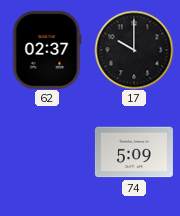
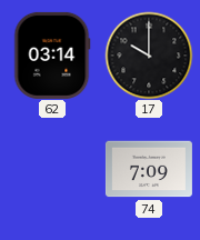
62: 02:37 -> 03:14 (52, 56)
74: 5:09 -> 7:09 (149, 169)
